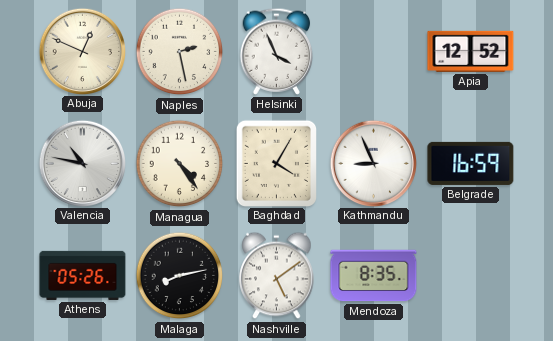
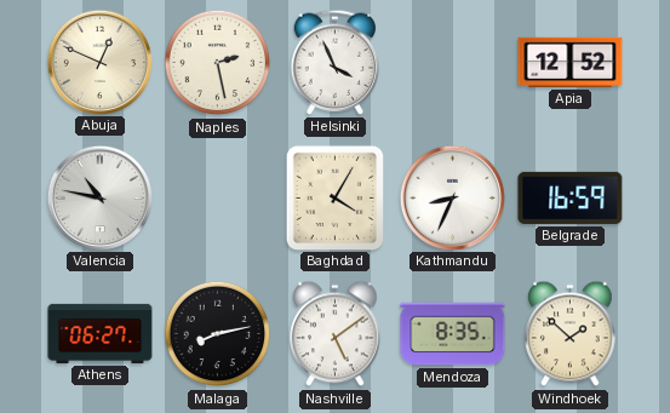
Managua: 4:24 -> none (180, 164)
Kathmandu: 8:56 -> 8:34 (452, 197)
Athens: 05:26 -> 06:27 (101, 333)
Windhoek: none -> 1:52 (571, 334)
